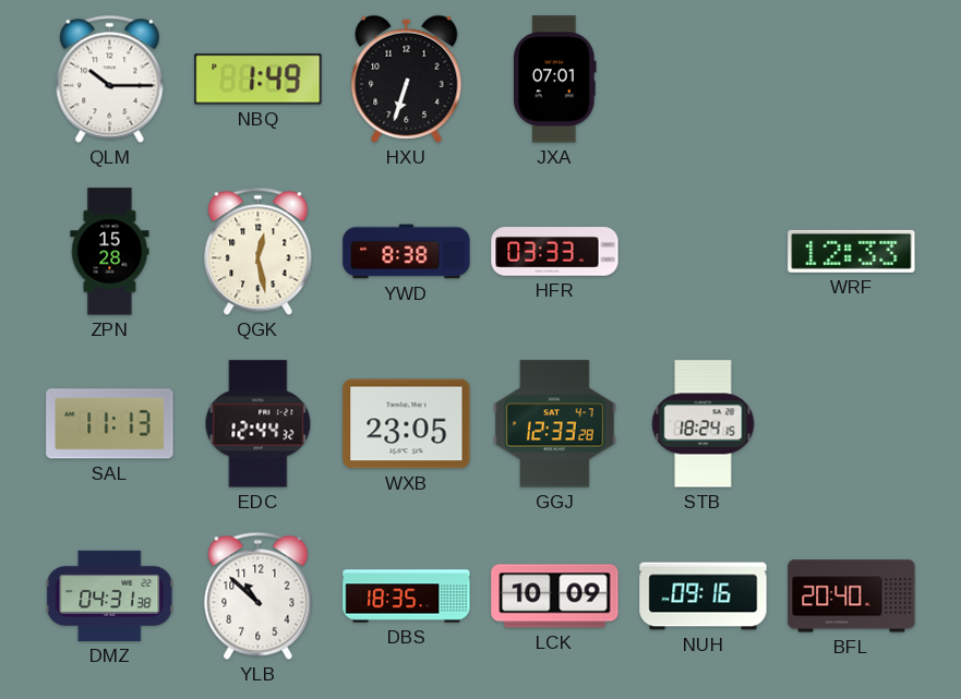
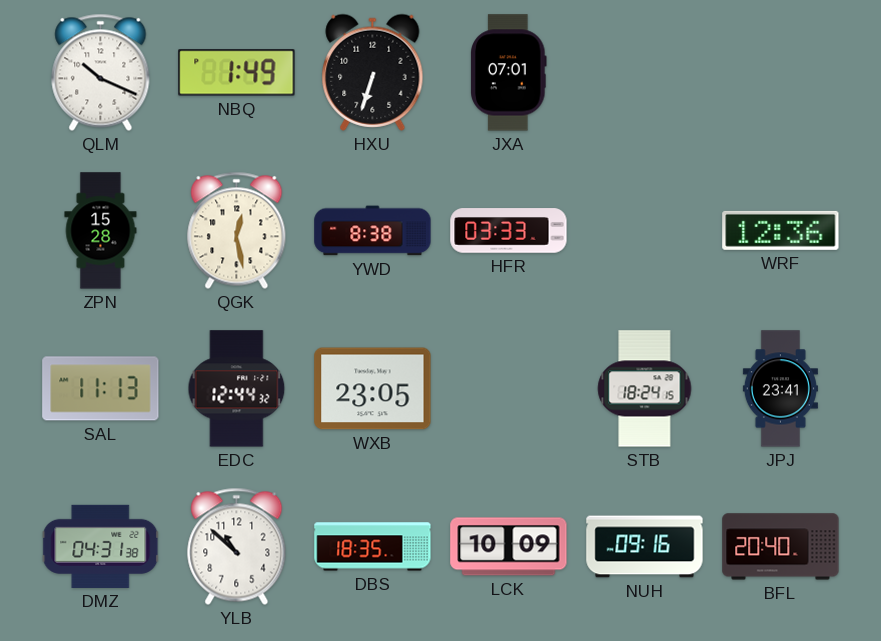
QLM: 10:15 -> 10:19 (101, 72)
WRF: 12:33 -> 12:36 (781, 230)
GGJ: 12:33 -> none (555, 424)
JPJ: none -> 23:41 (780, 389)
